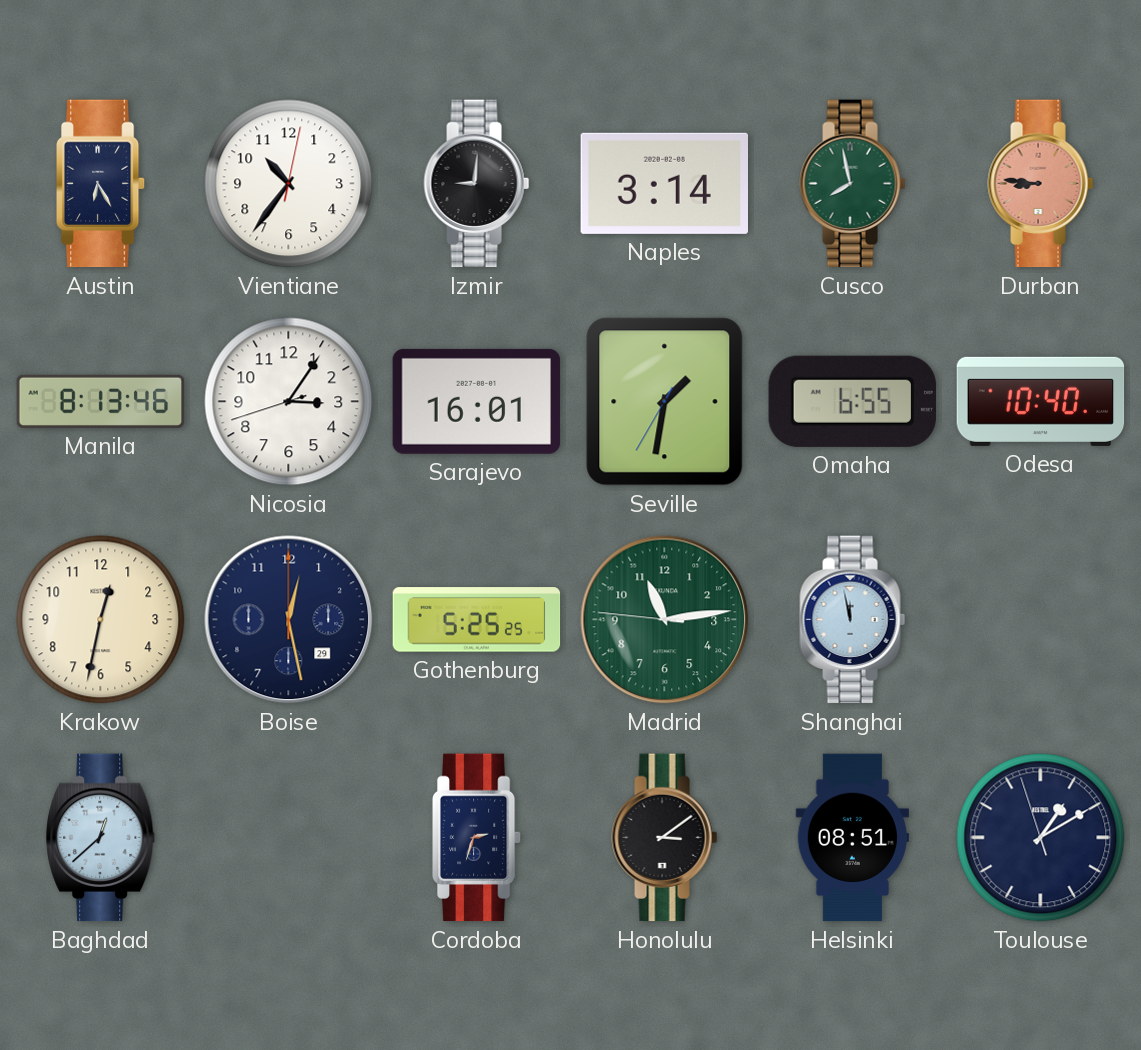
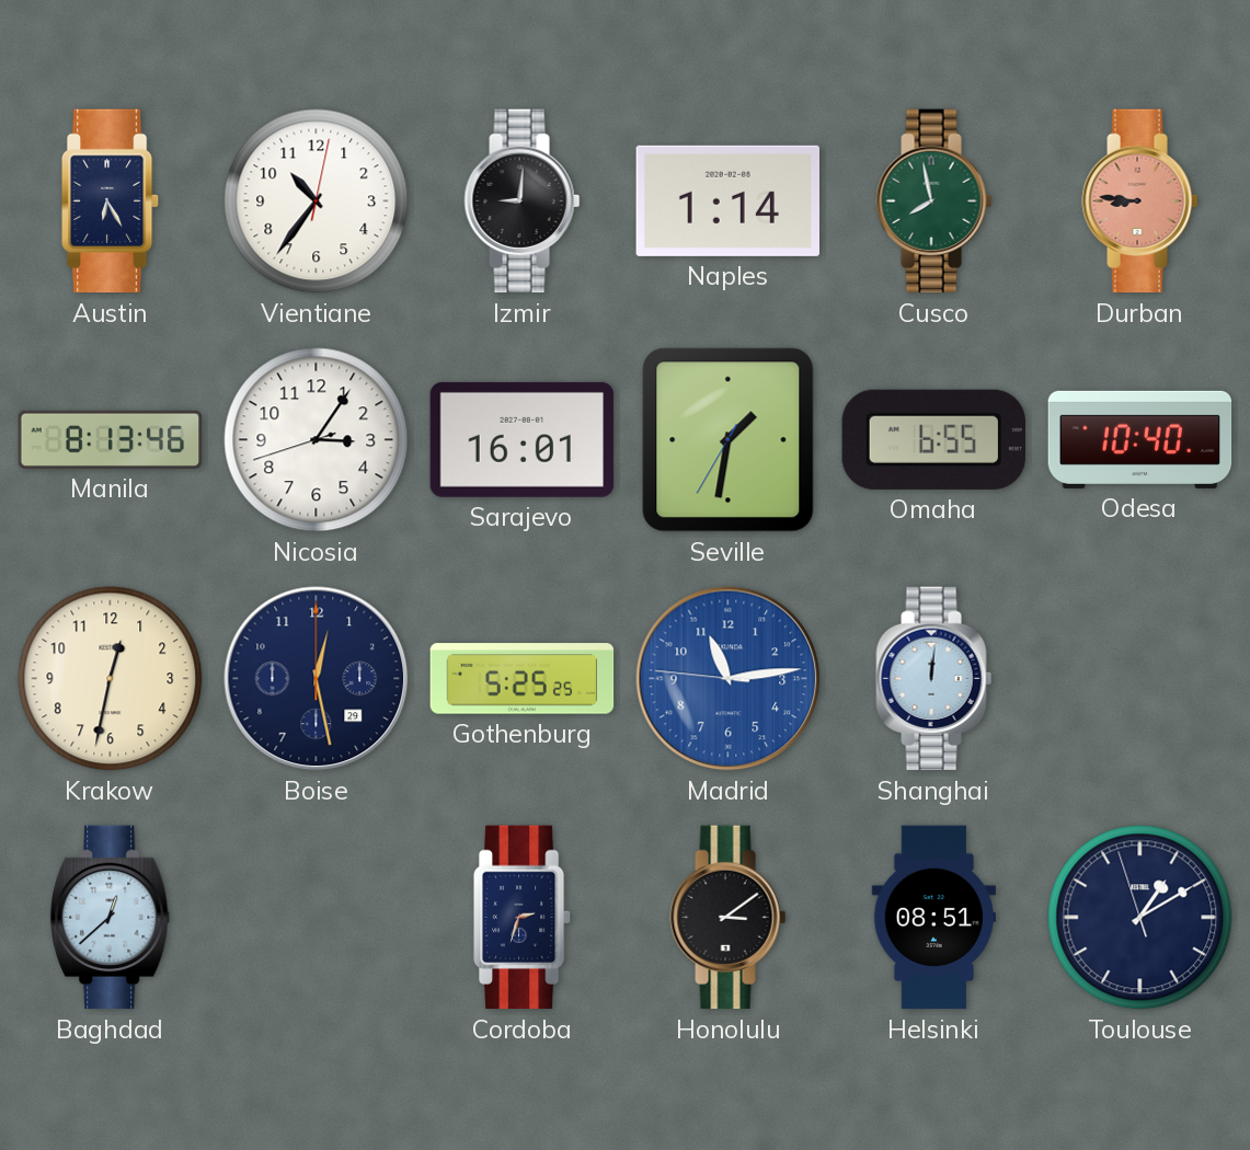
Naples: 3:14 -> 1:14 (727, 200)
Madrid dial: green -> blue (729, 679)
Shanghai: 11:58 -> 12:01 (934, 679)
